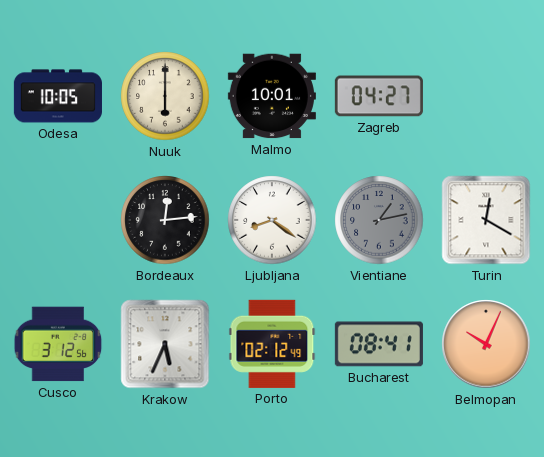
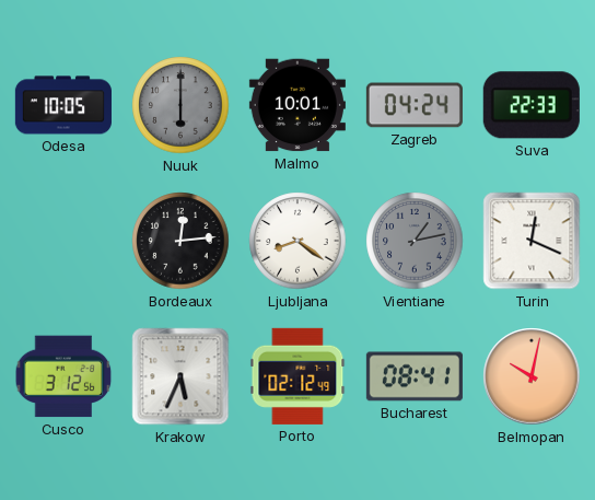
Nuuk dial: cream -> grey (180, 105)
Zagreb: 04:27 -> 04:24 (415, 105)
Suva: none -> 22:33 (532, 105)
Turin: 12:20 -> 12:19 (532, 241)
Belmopan: 10:04 -> 10:02 (532, 376)
